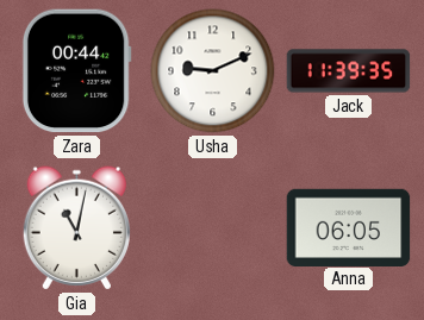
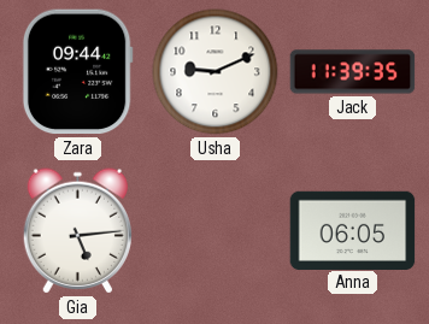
Zara: 00:44 -> 09:44 (77, 72)
Gia: 11:02 -> 5:14 (77, 231)
